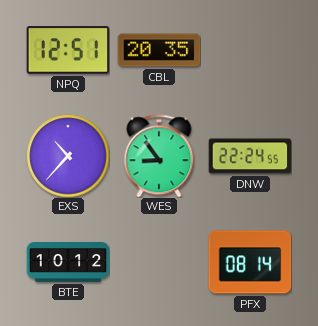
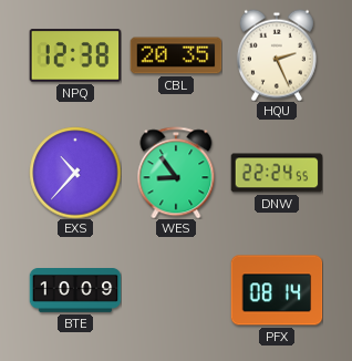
NPQ: 12:51 -> 12:38 (75, 55)
HQU: none -> 2:26 (277, 55)
BTE: 10:12 -> 10:09 (75, 291)
